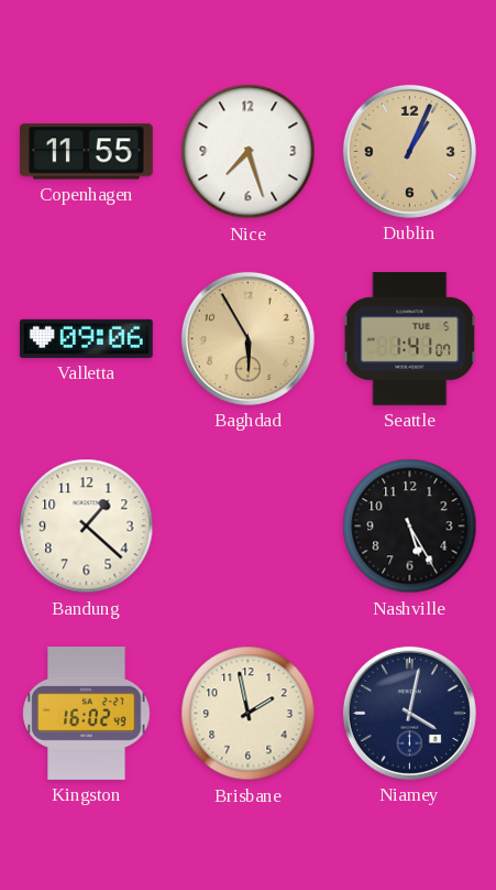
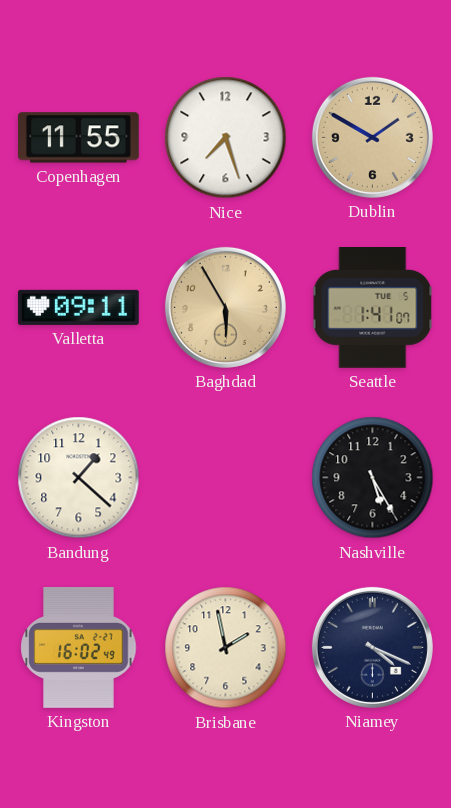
Dublin: 1:04 -> 1:50 (372, 137)
Valletta: 09:06 -> 09:11 (78, 307)
Niamey: 4:02 -> 4:19 (372, 647)
